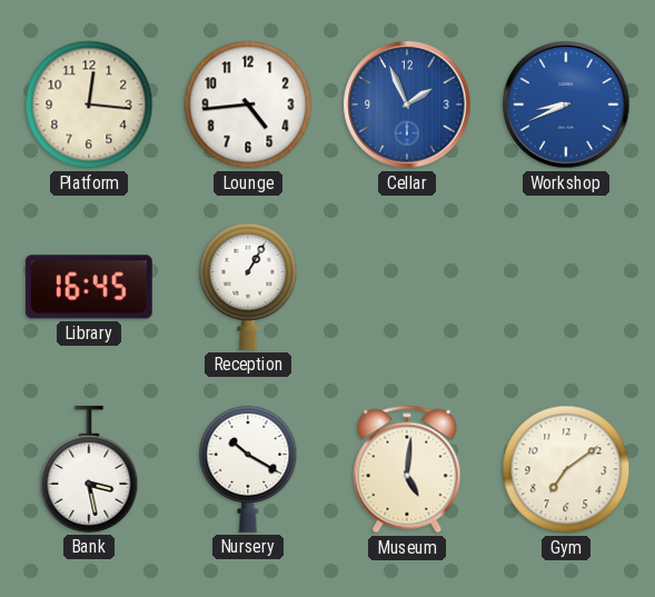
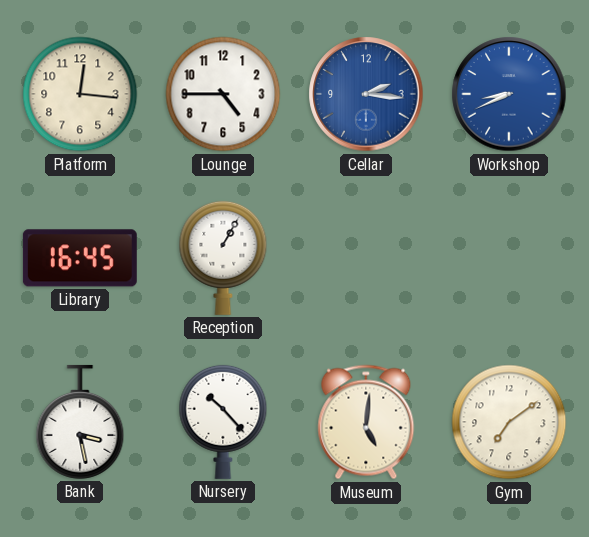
Lounge: 4:44 -> 4:45 (223, 94)
Cellar: 1:56 -> 2:16 (366, 94)
Nursery: 10:20 -> 10:23 (223, 422)
